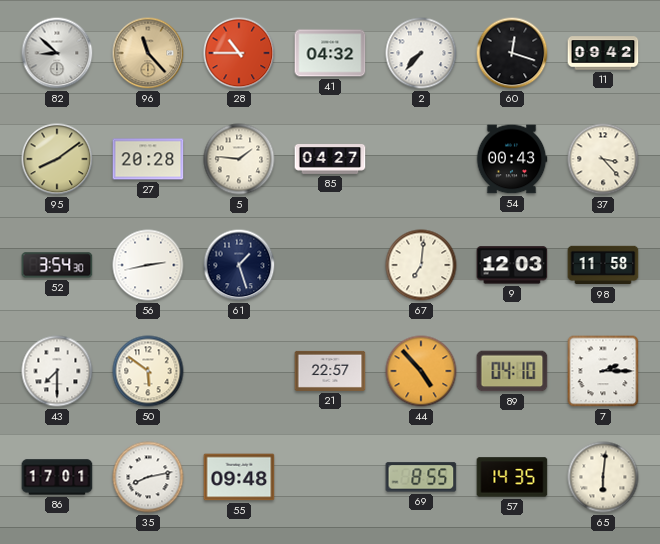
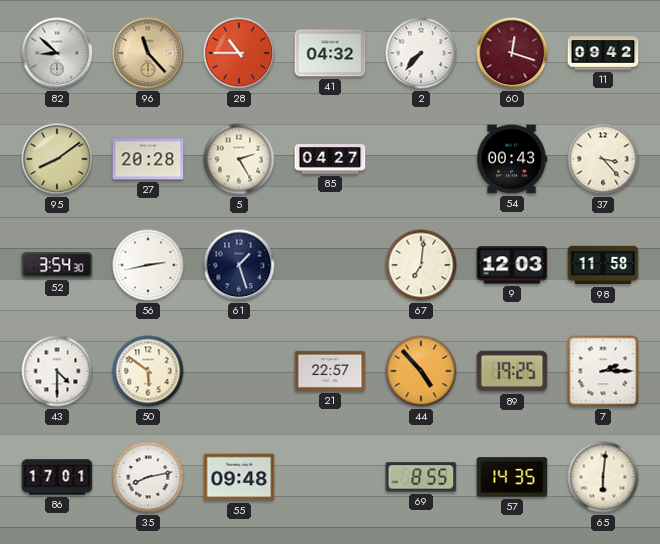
60 dial: black -> burgundy (512, 53)
5: 1:46 -> 2:25 (239, 159)
43: 7:30 -> 4:30 (57, 371)
89: 04:10 -> 19:25 (512, 371)
